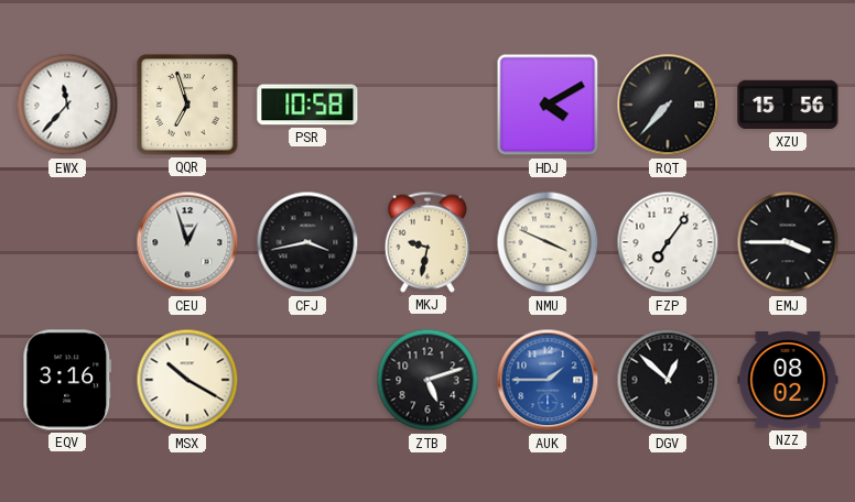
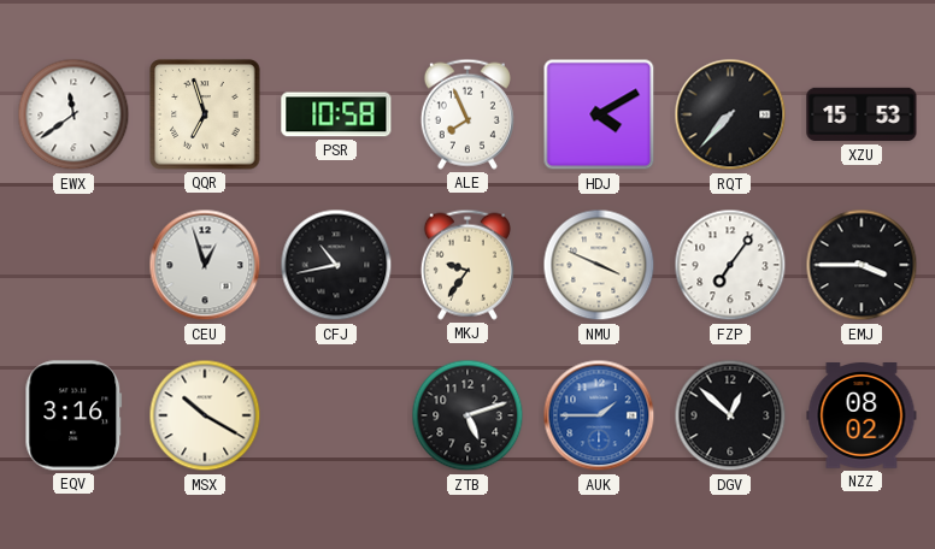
EWX: 11:37 -> 11:39 (73, 114)
ALE: none -> 7:56 (467, 114)
XZU: 15:56 -> 15:53 (862, 114)
CFJ: 3:43 -> 10:43 (336, 265)
MKJ: 9:32 -> 9:36 (467, 265)
